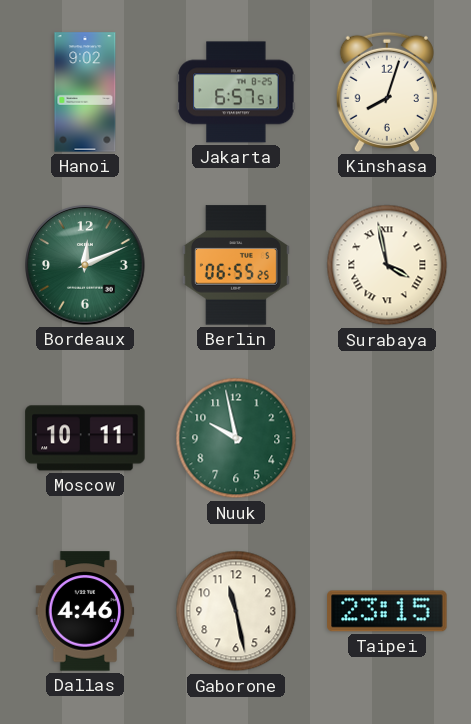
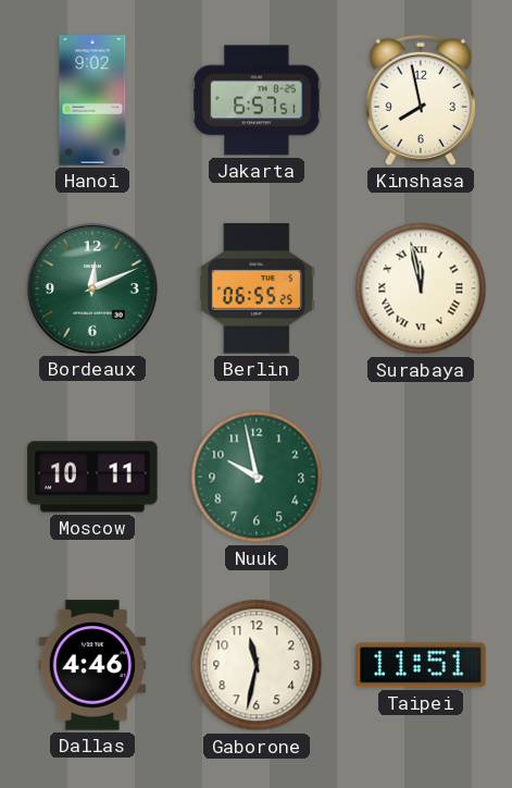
Kinshasa: 8:03 -> 7:58 (421, 100)
Surabaya: 3:58 -> 11:58 (421, 288)
Gaborone: 11:28 -> 11:32 (257, 665)
Taipei: 23:15 -> 11:51 (421, 665)
